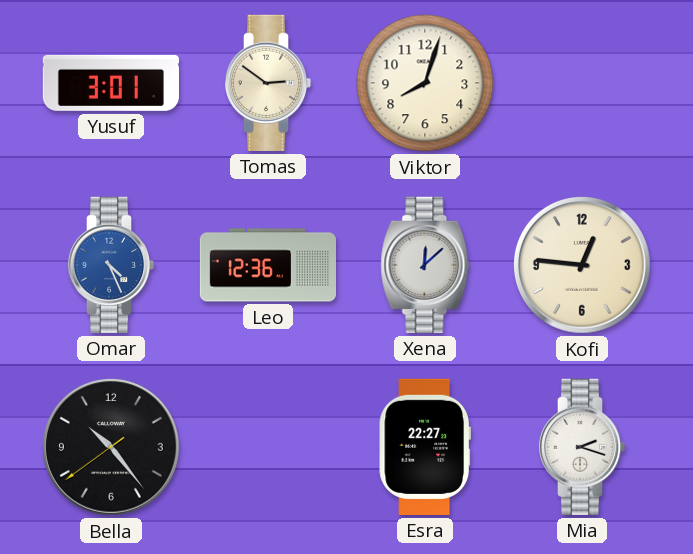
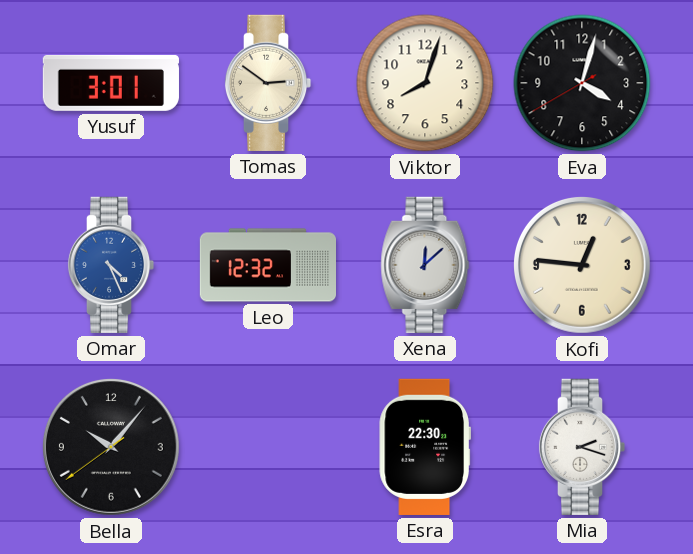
Eva: none -> 4:02 (582, 83)
Leo: 12:36 -> 12:32 (267, 265)
Bella: 10:23 -> 10:06 (111, 447)
Esra: 22:27 -> 22:30 (424, 447)
